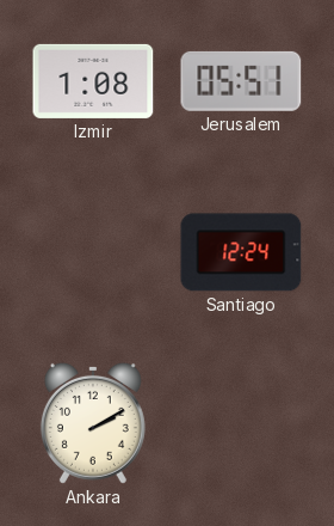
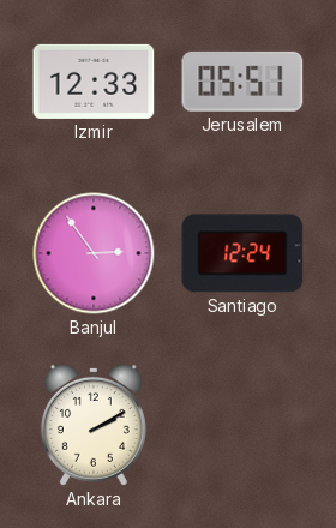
Izmir: 1:08 -> 12:33 (94, 82)
Banjul: none -> 2:54 (94, 253)
